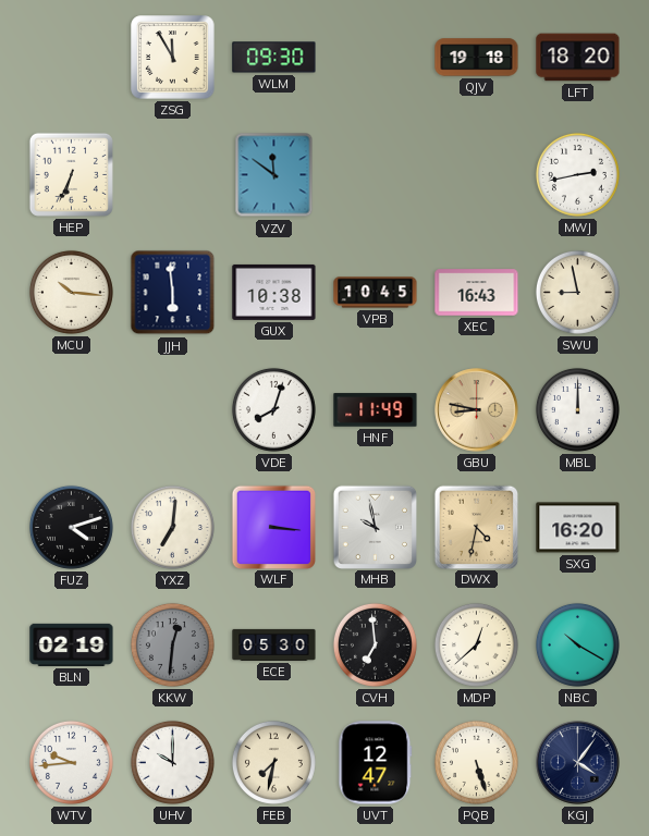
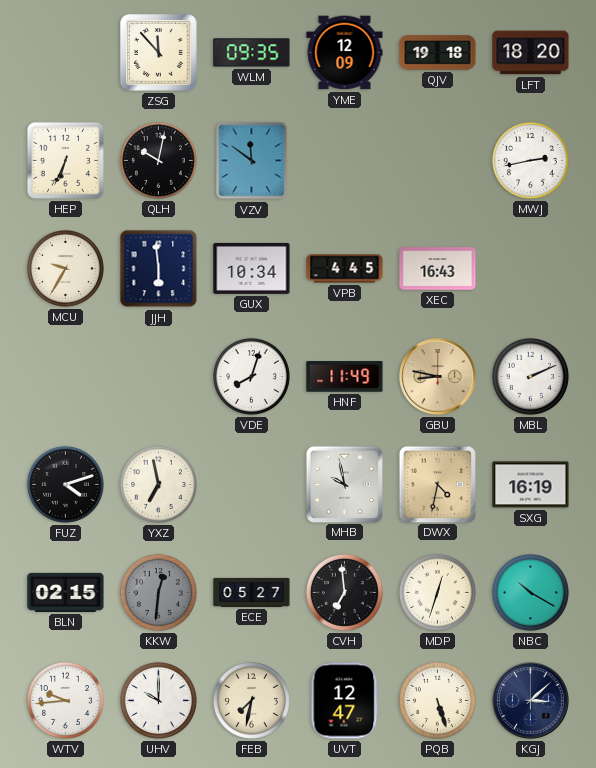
ZSG: 11:55 -> 11:53 (159, 53)
WLM: 09:30 -> 09:35 (252, 53)
YME: none -> 12:09 (345, 53)
QLH: none -> 10:02 (158, 160)
MCU: 10:16 -> 9:35 (65, 268)
GUX: 10:38 -> 10:34 (252, 268)
VPB: 10:45 -> 4:45 (345, 269)
SWU: 8:58 -> none (577, 292)
MBL: 12:00 -> 2:11 (530, 376)
YXZ: 7:01 -> 6:58 (158, 484)
WLF: 3:16 -> none (273, 527)
SXG: 16:20 -> 16:19 (531, 485)
BLN: 02:19 -> 02:15 (66, 592)
ECE: 05:30 -> 05:27 (252, 592)
MDP: 12:38 -> 12:33 (437, 592)
KGJ: 4:06 -> 3:08 (531, 701)
